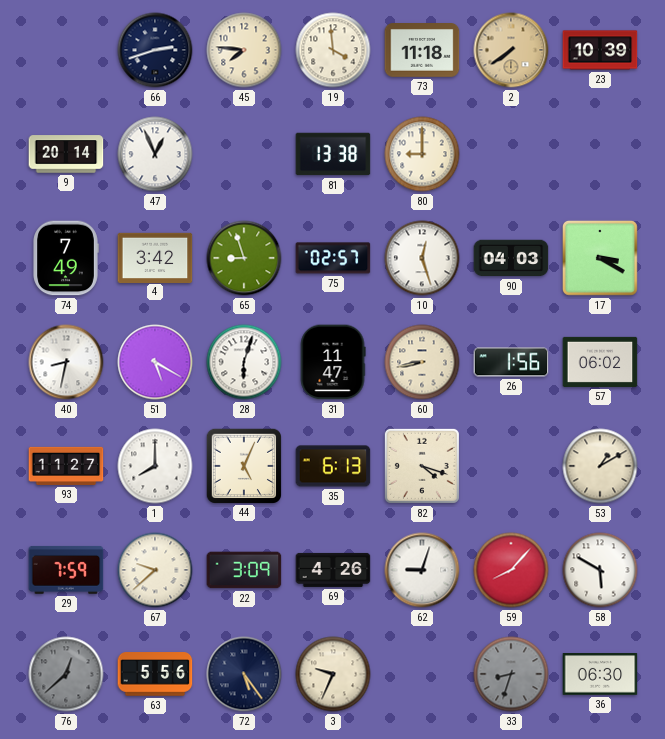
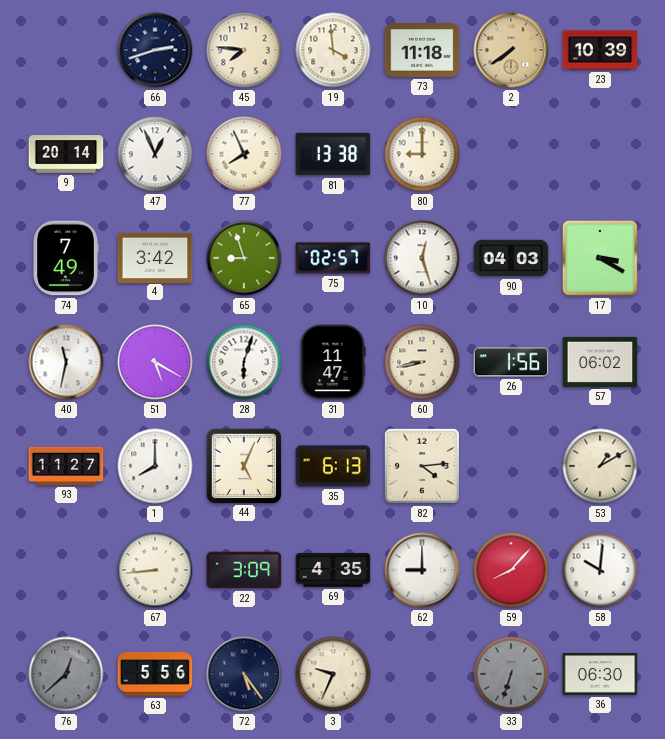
77: none -> 7:56 (244, 154)
40: 8:32 -> 11:32 (66, 362)
82: 4:18 -> 4:14 (422, 466)
29: 7:59 -> none (66, 570)
67: 9:38 -> 8:44 (155, 570)
69: 4:26 -> 4:35 (333, 570)
62: 9:03 -> 9:00 (422, 570)
58: 5:50 -> 10:01 (600, 570)
33: 8:33 -> 6:33 (511, 674)
